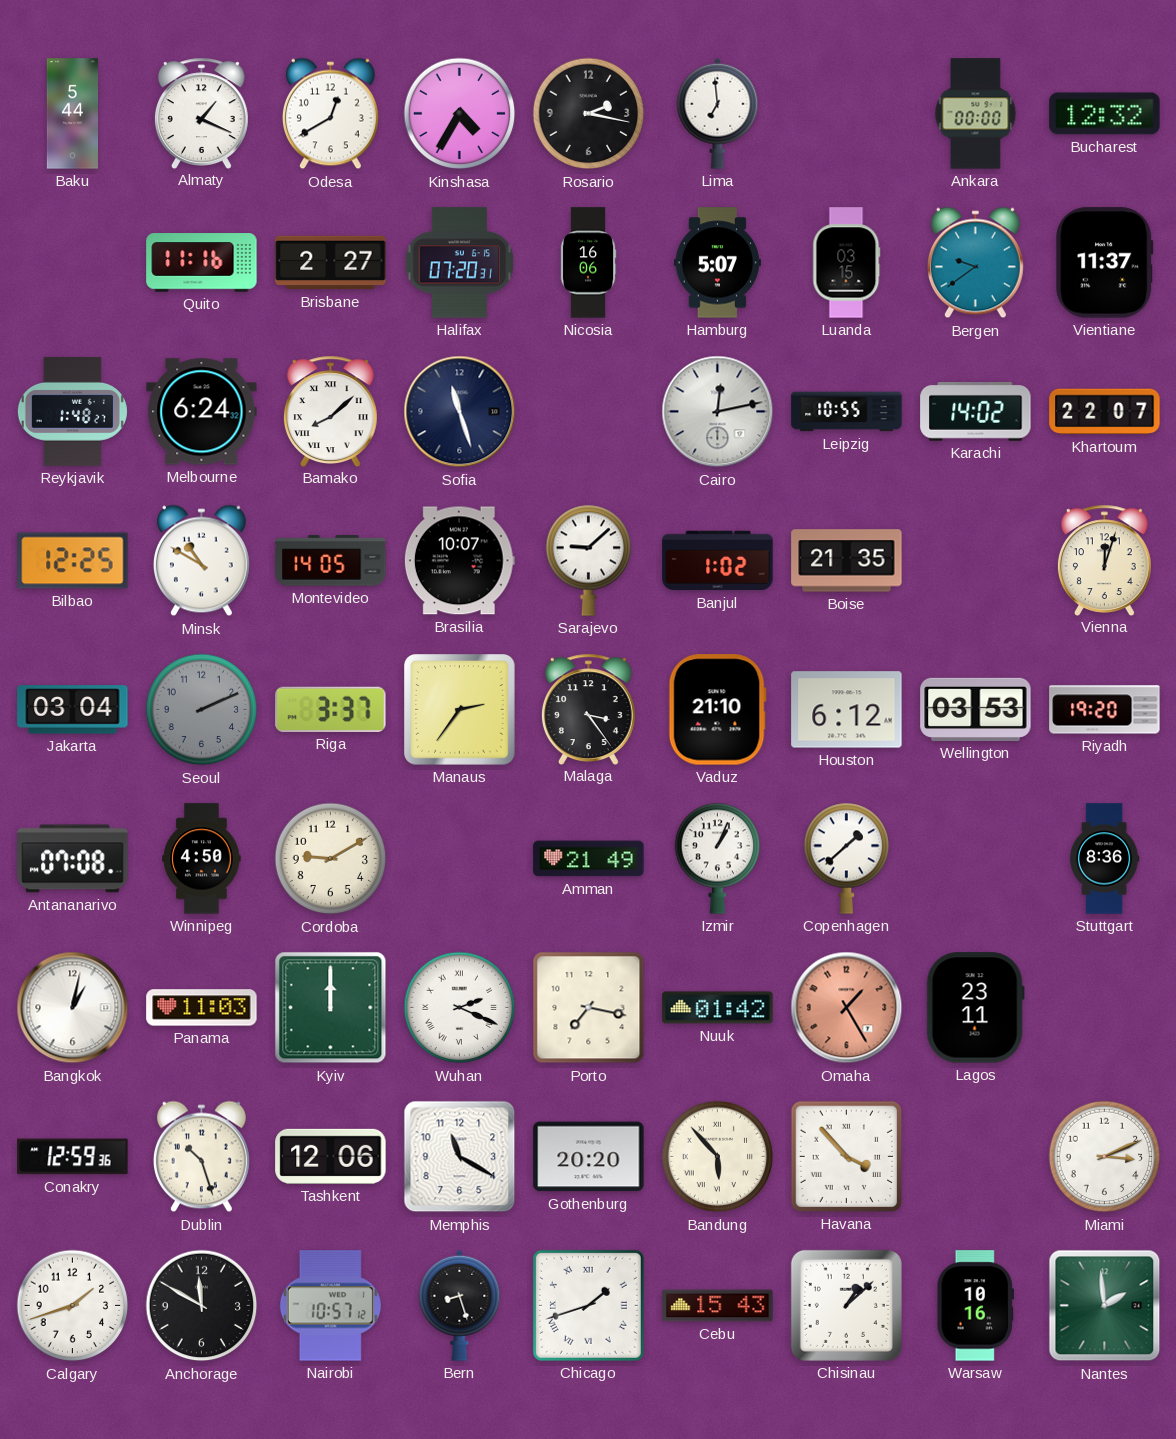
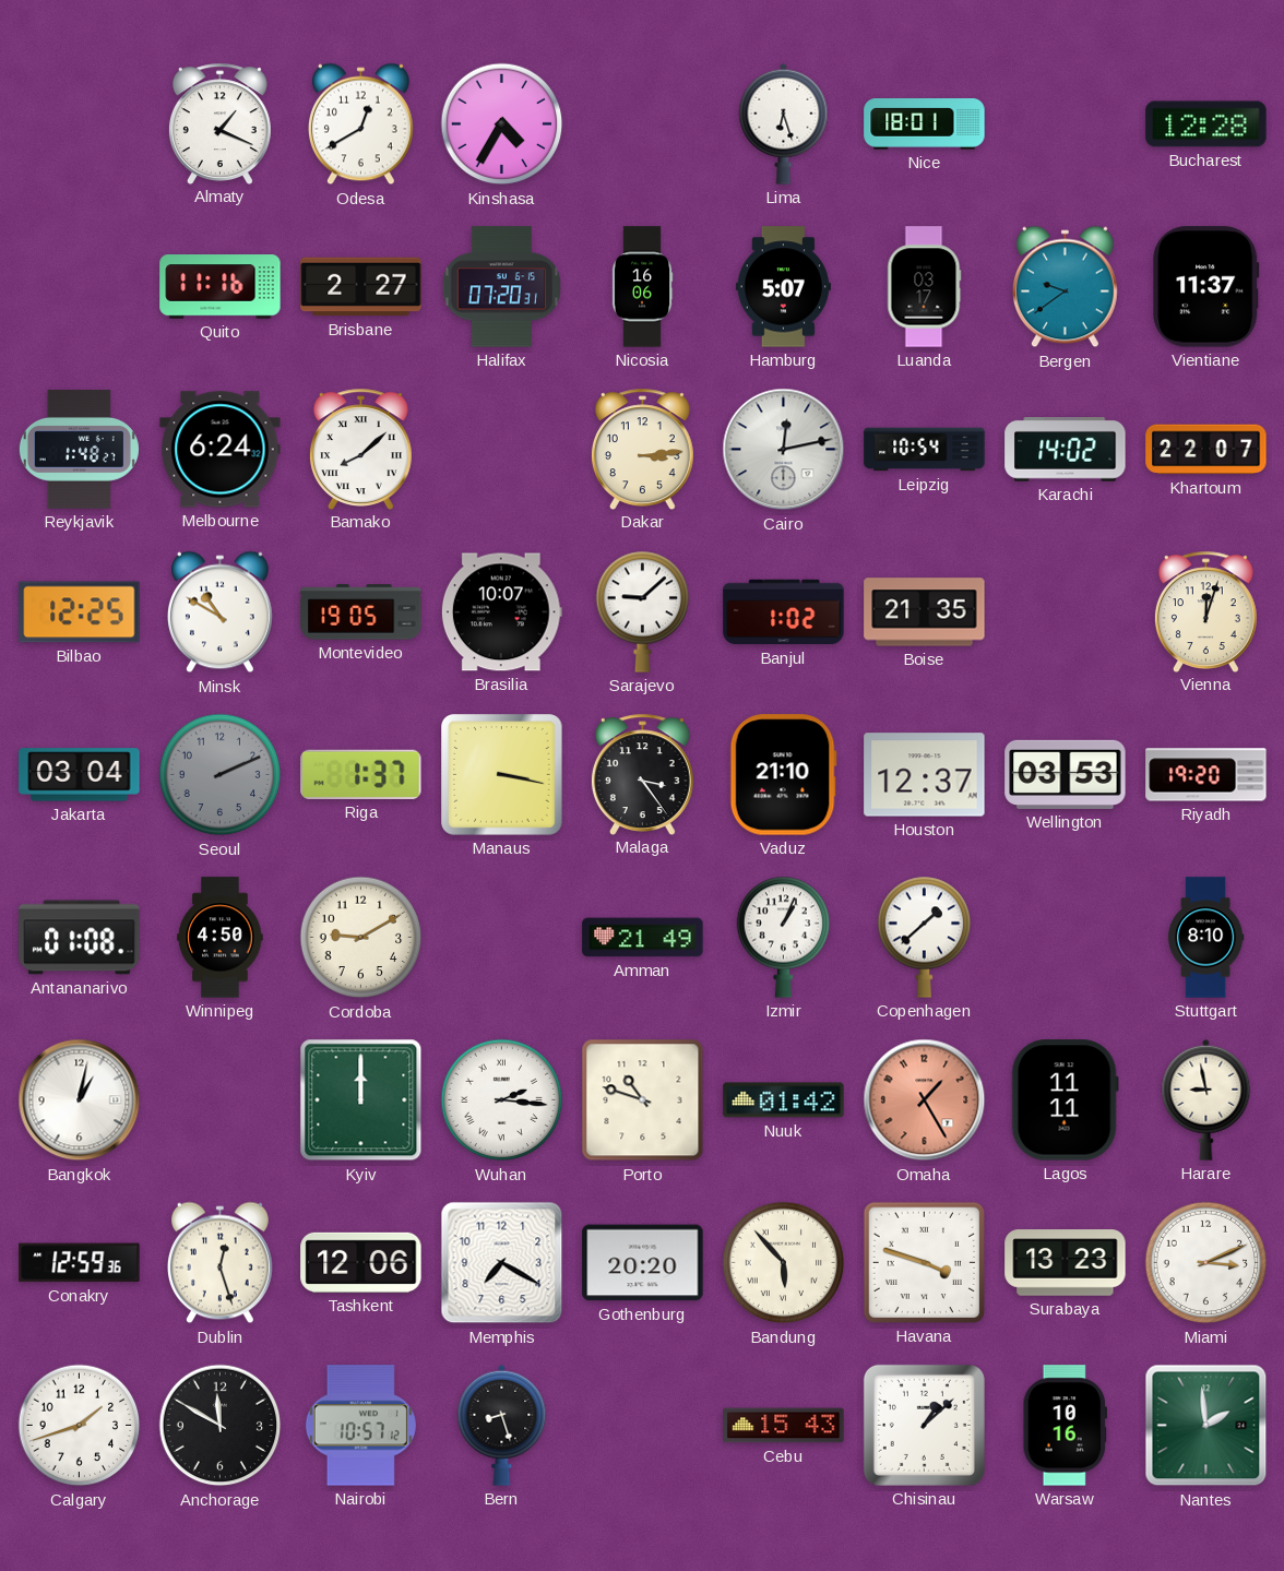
Baku: 5:44 -> none (72, 114)
Rosario: 2:17 -> none (589, 114)
Lima: 6:59 -> 6:27 (784, 123)
Nice: none -> 18:01 (925, 124)
Ankara: 00:00 -> none (976, 114)
Bucharest: 12:32 -> 12:28 (1206, 124)
Luanda: 03:15 -> 03:17 (924, 287)
Sofia: 11:27 -> none (460, 412)
Dakar: none -> 3:14 (642, 449)
Leipzig: 10:55 -> 10:54 (925, 450)
Montevideo: 14:05 -> 19:05 (361, 612)
Riga: 3:37 -> 1:37 (361, 774)
Manaus: 2:36 -> 3:17 (502, 775)
Houston: 6:12 -> 12:37 (925, 775)
Antananarivo: 07:08 -> 01:08 (80, 938)
Stuttgart: 8:36 -> 8:10 (1205, 938)
Panama: 11:03 -> none (202, 1008)
Wuhan: 2:19 -> 2:16 (502, 1100)
Porto: 7:17 -> 10:48 (643, 1100)
Lagos: 23:11 -> 11:11 (1065, 1100)
Harare: none -> 8:58 (1206, 1099)
Dublin: 10:27 -> 12:27 (219, 1263)
Memphis: 11:20 -> 7:20 (502, 1263)
Havana: 3:53 -> 3:48 (924, 1262)
Surabaya: none -> 13:23 (1066, 1263)
Chicago: 1:42 -> none (588, 1305)
